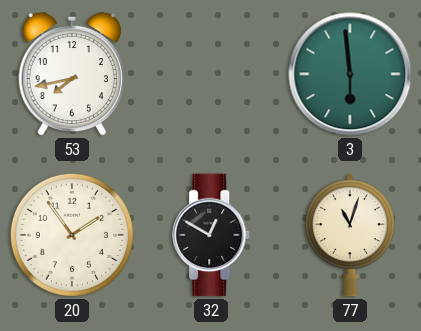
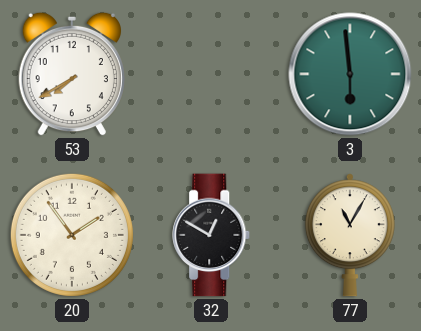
53: 7:43 -> 7:40 (72, 74)
77: 11:03 -> 11:05 (350, 235)
